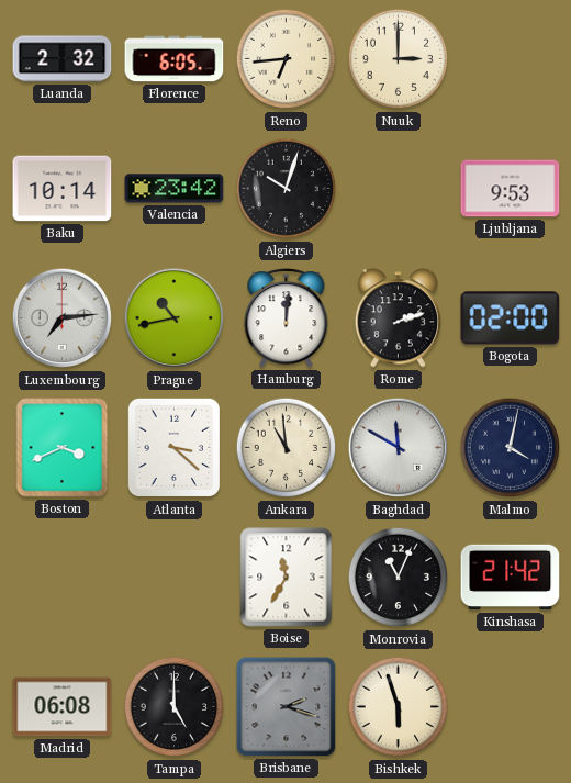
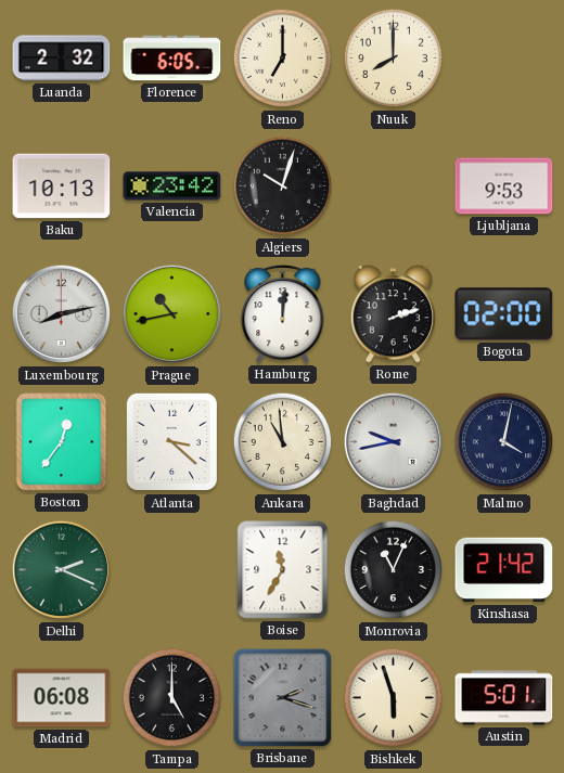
Reno: 6:44 -> 7:00 (283, 59)
Nuuk: 3:00 -> 8:00 (394, 59)
Baku: 10:14 -> 10:13 (62, 186)
Luxembourg: 7:14 -> 8:13 (62, 314)
Boston: 3:41 -> 12:36 (62, 442)
Baghdad: 11:50 -> 9:43 (394, 442)
Delhi: none -> 2:19 (62, 570)
Austin: none -> 5:01 (504, 698)
